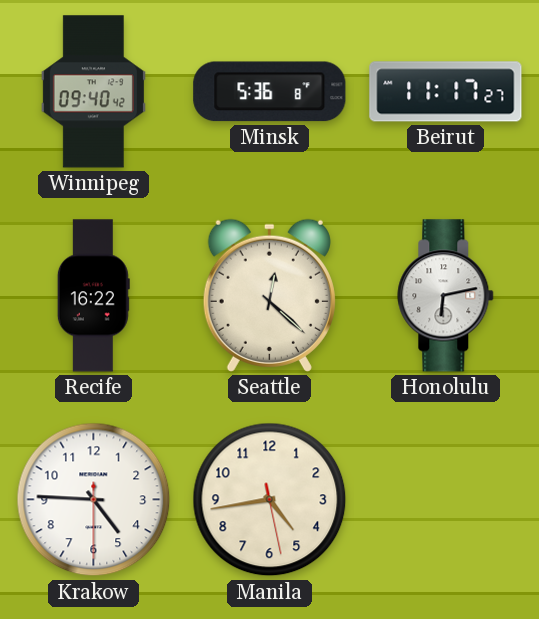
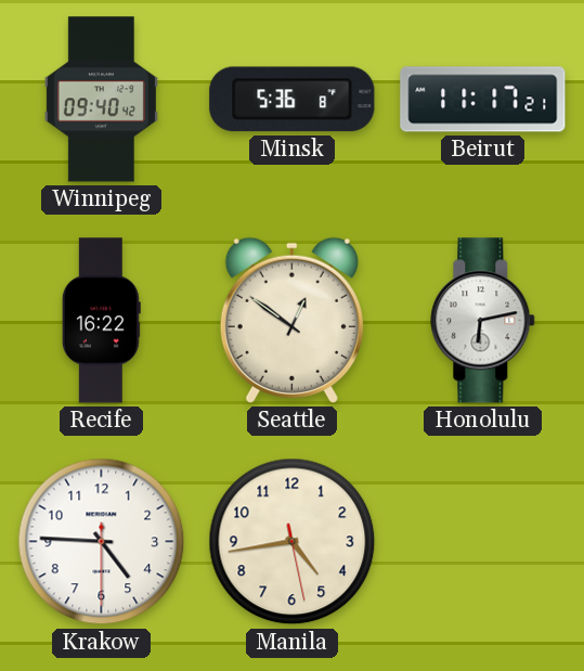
Beirut: 11:17:27 -> 11:17:21 (483, 100)
Seattle: 12:22 -> 12:51 (291, 320)
